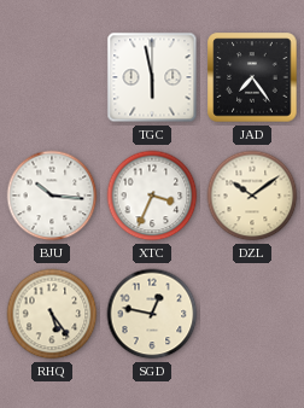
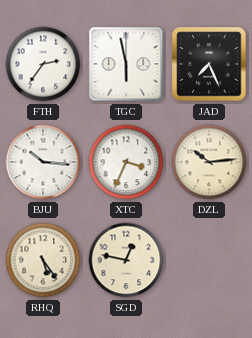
FTH: none -> 2:36 (43, 64)
JAD: 7:24 -> 7:26 (209, 64)
DZL: 10:09 -> 10:14 (209, 162)
